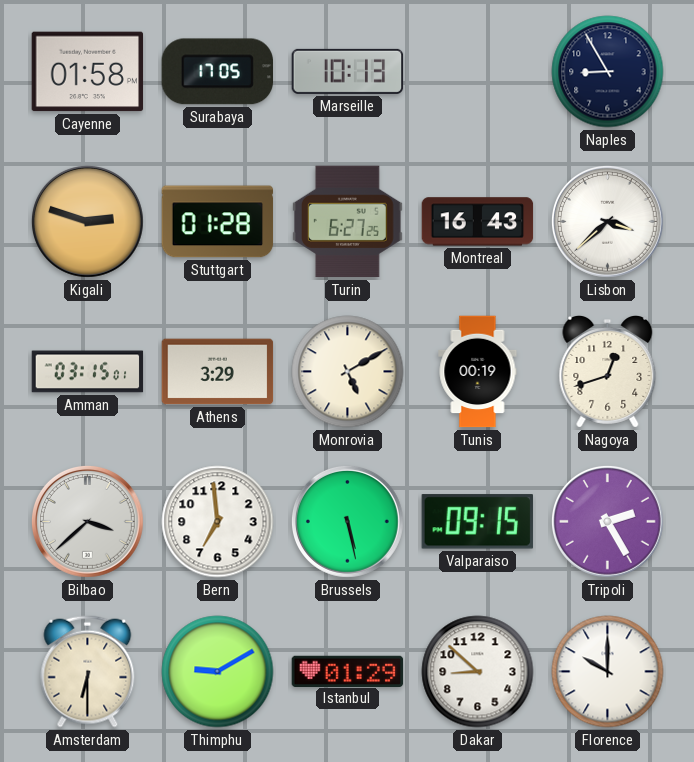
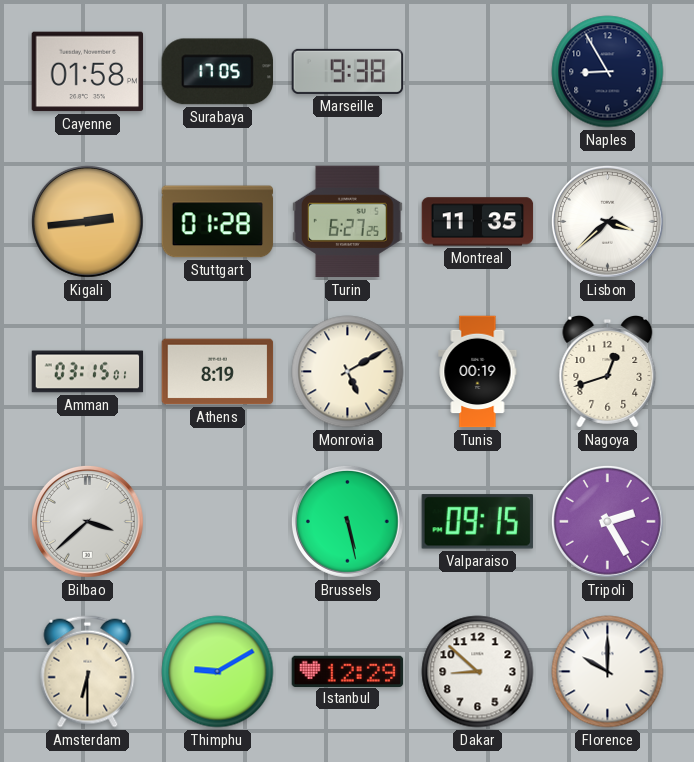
Marseille: 10:13 -> 9:38 (348, 71)
Kigali: 2:48 -> 2:44 (87, 221)
Montreal: 16:43 -> 11:35 (478, 222)
Athens: 3:29 -> 8:19 (218, 372)
Bern: 6:59 -> none (218, 522)
Istanbul: 01:29 -> 12:29 (348, 671)
